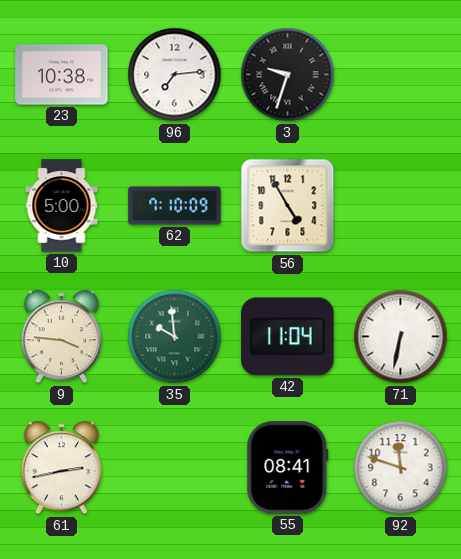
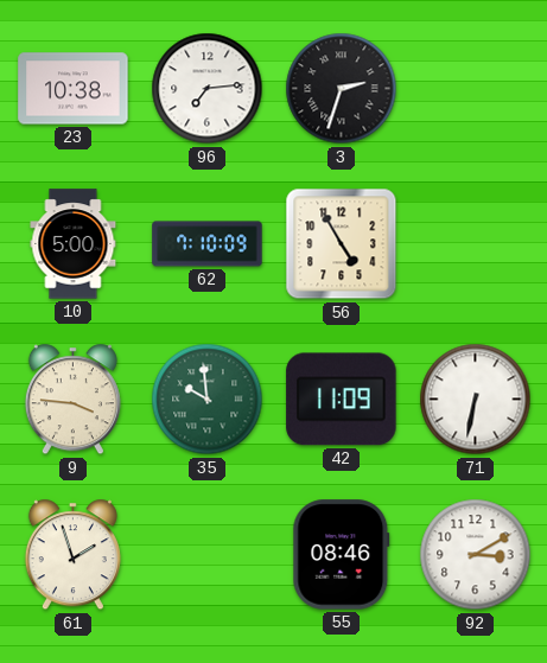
3: 9:33 -> 2:33 (342, 89)
42: 11:04 -> 11:09 (342, 400)
61: 2:43 -> 1:57 (72, 555)
55: 08:41 -> 08:46 (342, 555)
92: 11:48 -> 3:10 (476, 555)
